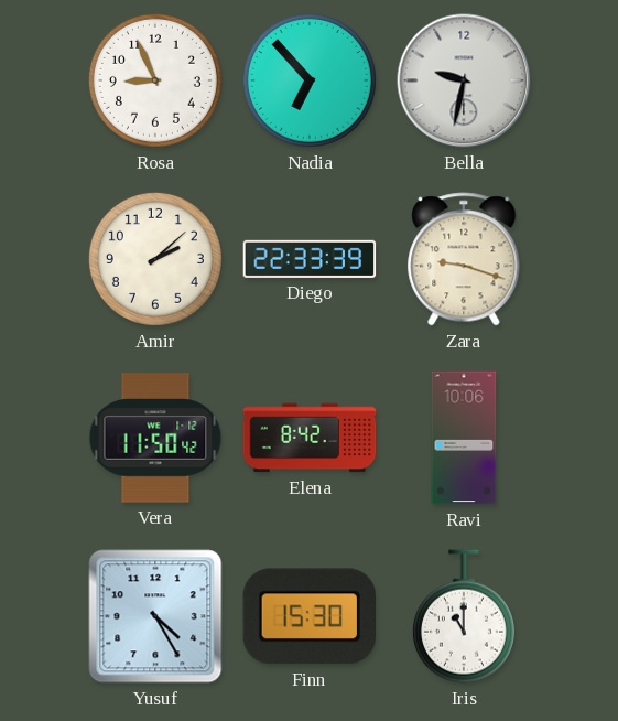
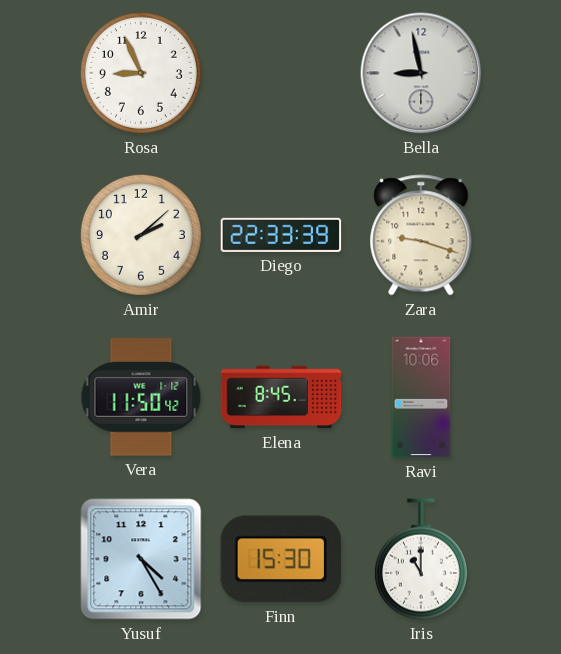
Nadia: 6:53 -> none (310, 80)
Bella: 9:32 -> 8:58 (421, 73)
Elena: 8:42 -> 8:45 (281, 397)
